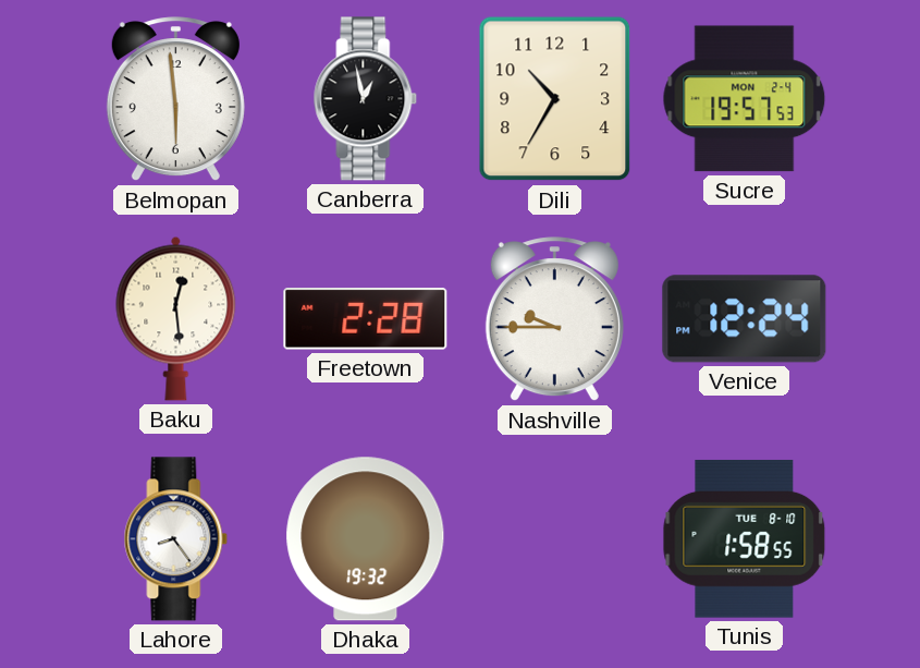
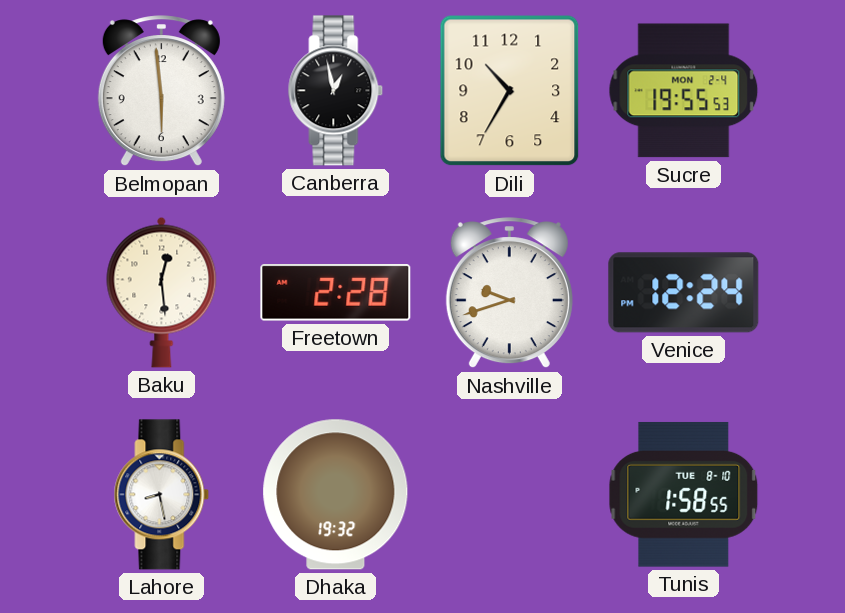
Sucre: 19:57 -> 19:55 (684, 91)
Nashville: 9:45 -> 9:42 (509, 293)
Lahore: 8:24 -> 8:28 (162, 495)
